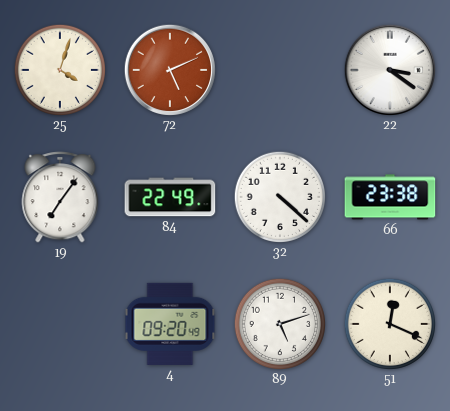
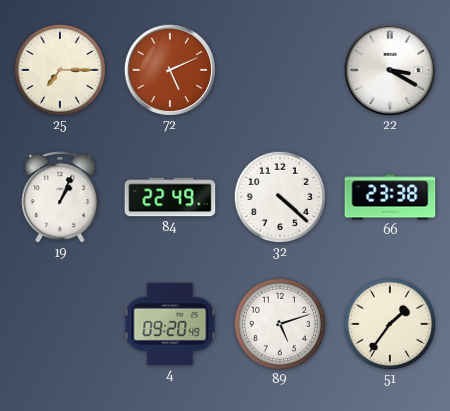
25: 4:03 -> 7:15 (59, 69)
22: 3:21 -> 3:20 (389, 69)
19: 7:06 -> 1:04 (60, 198)
51: 12:19 -> 1:36 (389, 323)
